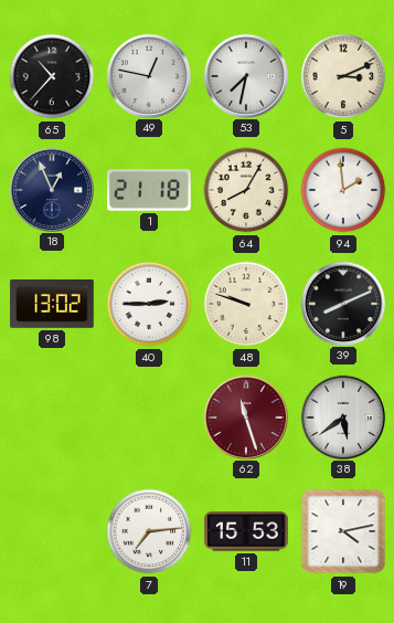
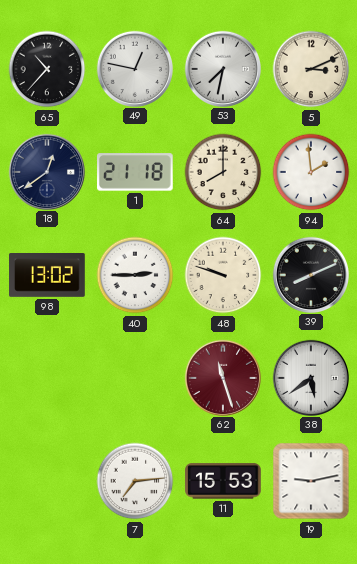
18: 12:56 -> 12:39 (46, 171)
64: 8:05 -> 8:00 (223, 172)
19: 4:13 -> 9:13 (311, 481)
